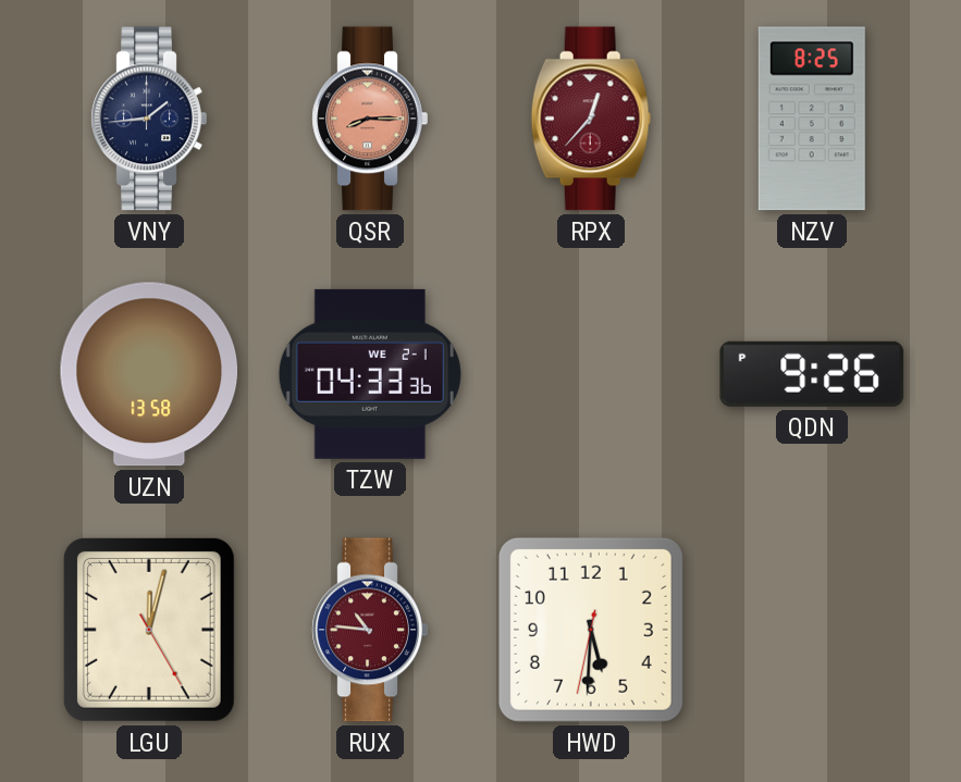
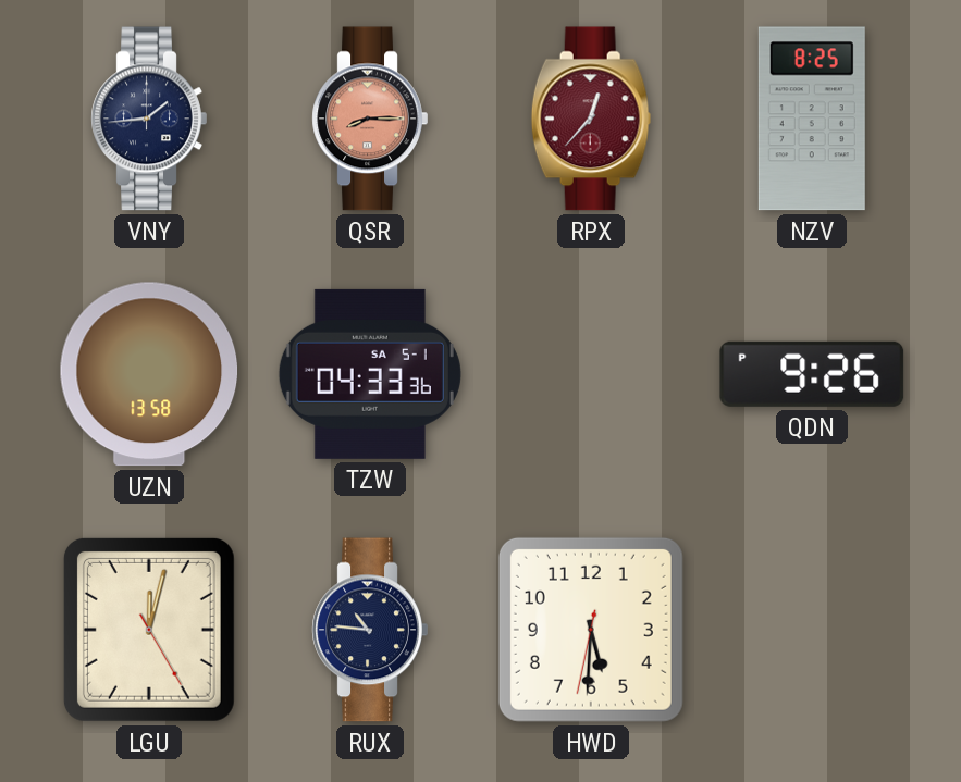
TZW date: WE 2-1 -> SA 5-1 (370, 374)
RUX dial: burgundy -> navy (370, 630)
